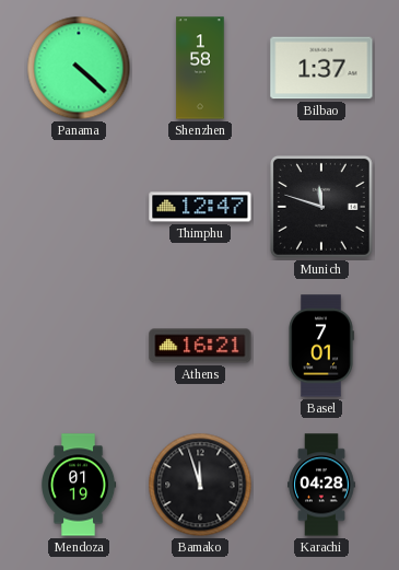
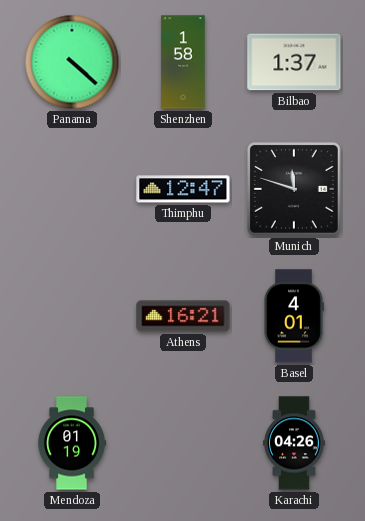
Basel: 7:01 -> 4:01 (294, 316)
Bamako: 11:57 -> none (200, 485)
Karachi: 04:28 -> 04:26 (294, 443)
